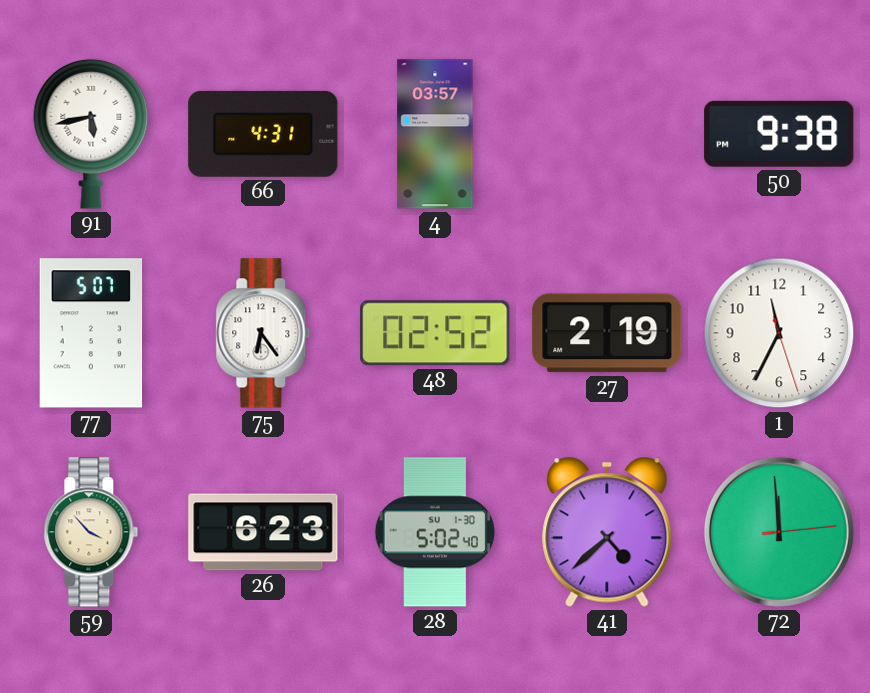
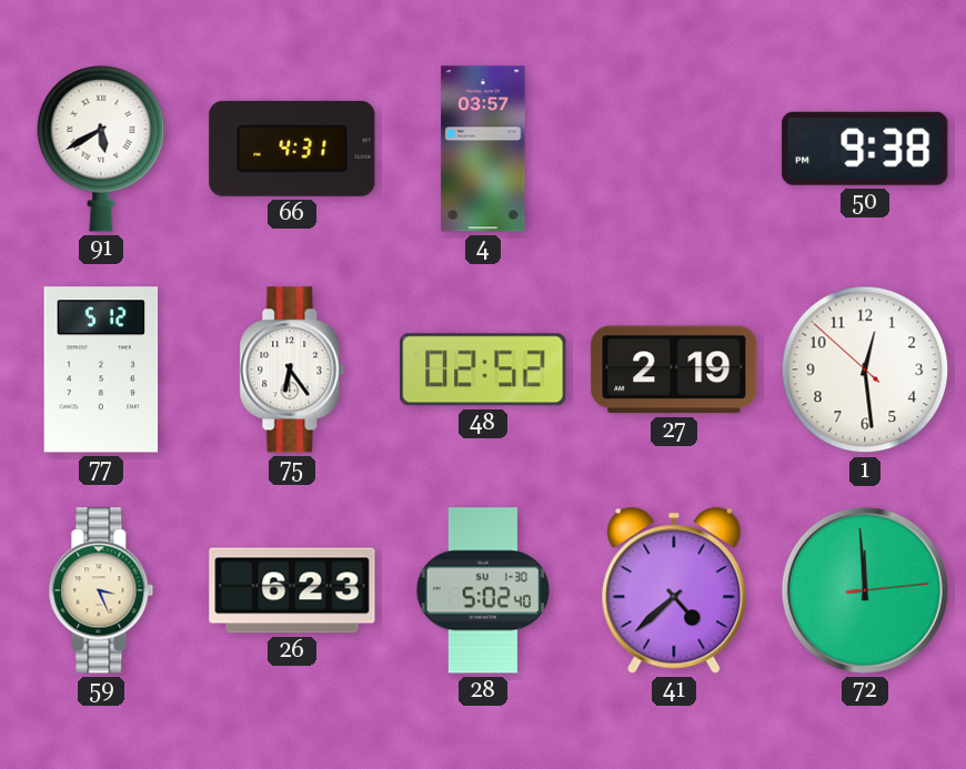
91: 5:43 -> 5:40 (101, 149)
77: 5:07 -> 5:12 (101, 370)
1: 11:34 -> 12:28 (865, 370)
59: 3:53 -> 3:26 (101, 590)
